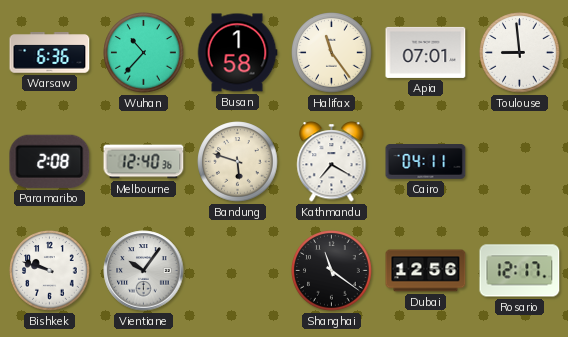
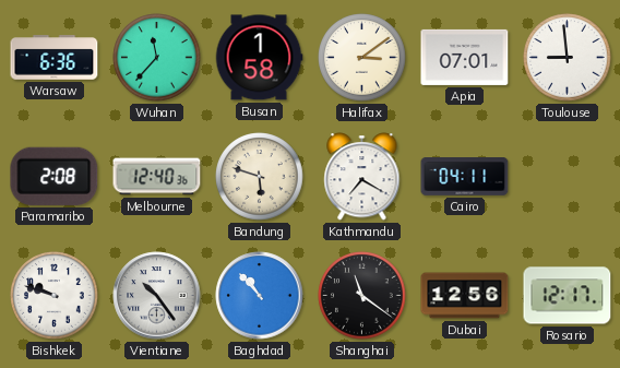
Wuhan: 10:37 -> 11:37 (157, 58)
Halifax: 11:24 -> 3:09 (362, 58)
Vientiane: 10:06 -> 10:24 (157, 296)
Baghdad: none -> 10:53 (260, 296)
